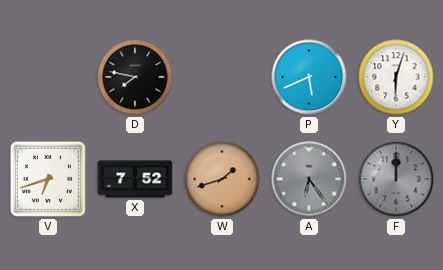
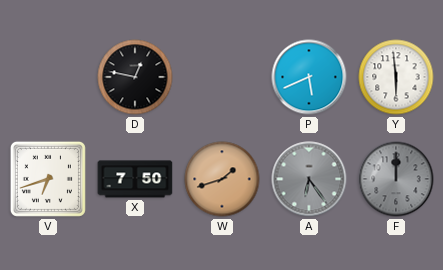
D: 7:47 -> 12:47 (135, 77)
Y: 6:03 -> 5:59 (396, 77)
X: 7:52 -> 7:50 (135, 179)
